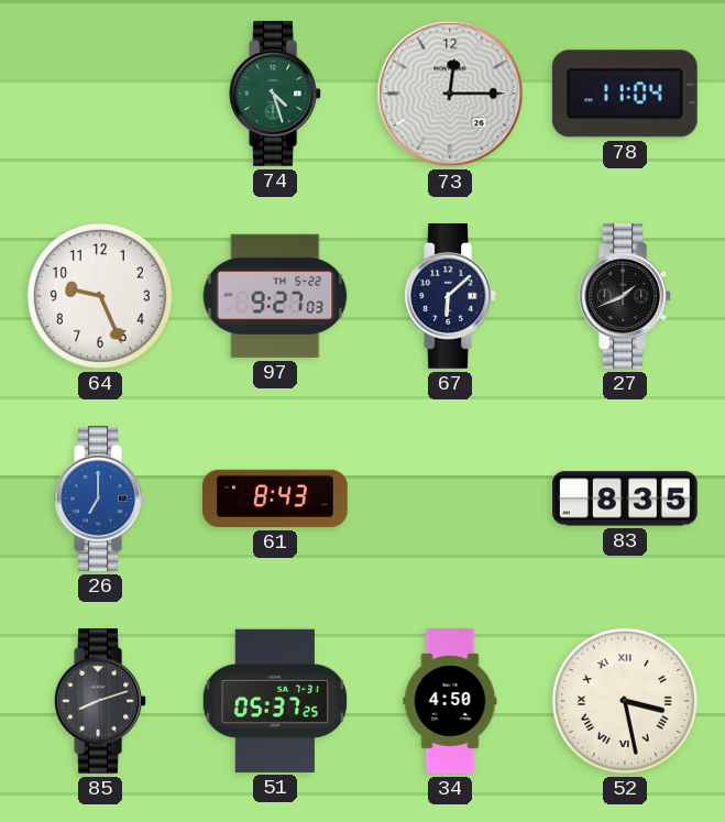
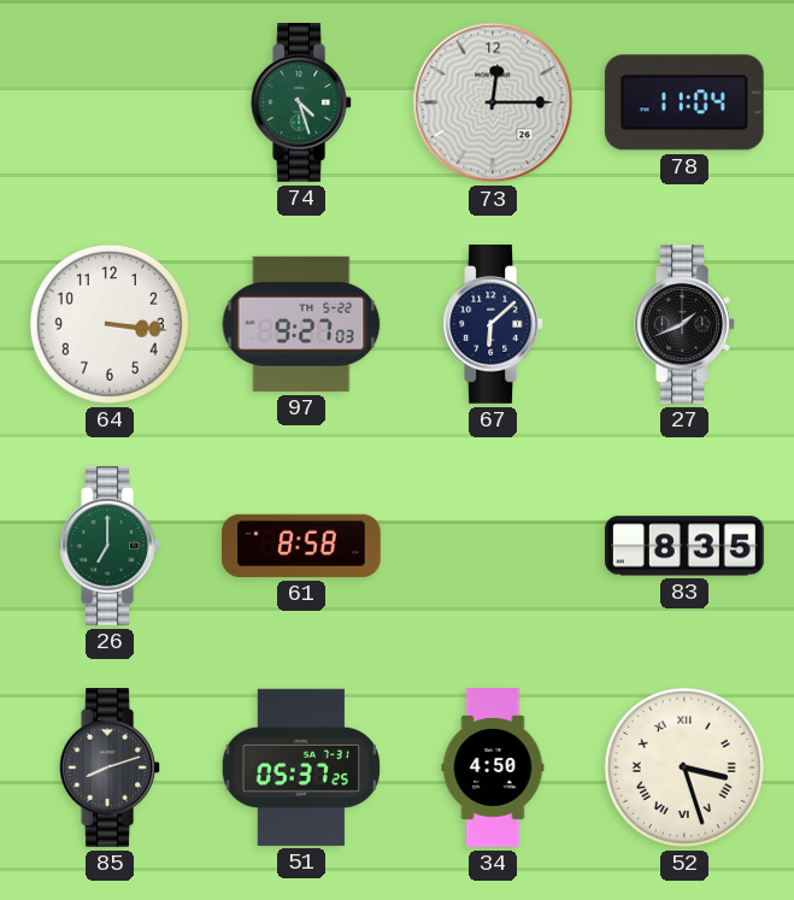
64: 9:26 -> 3:16 (110, 324)
26 dial: blue -> green (110, 547)
61: 8:43 -> 8:58 (302, 546)
52: 3:28 -> 3:27 (684, 767)
